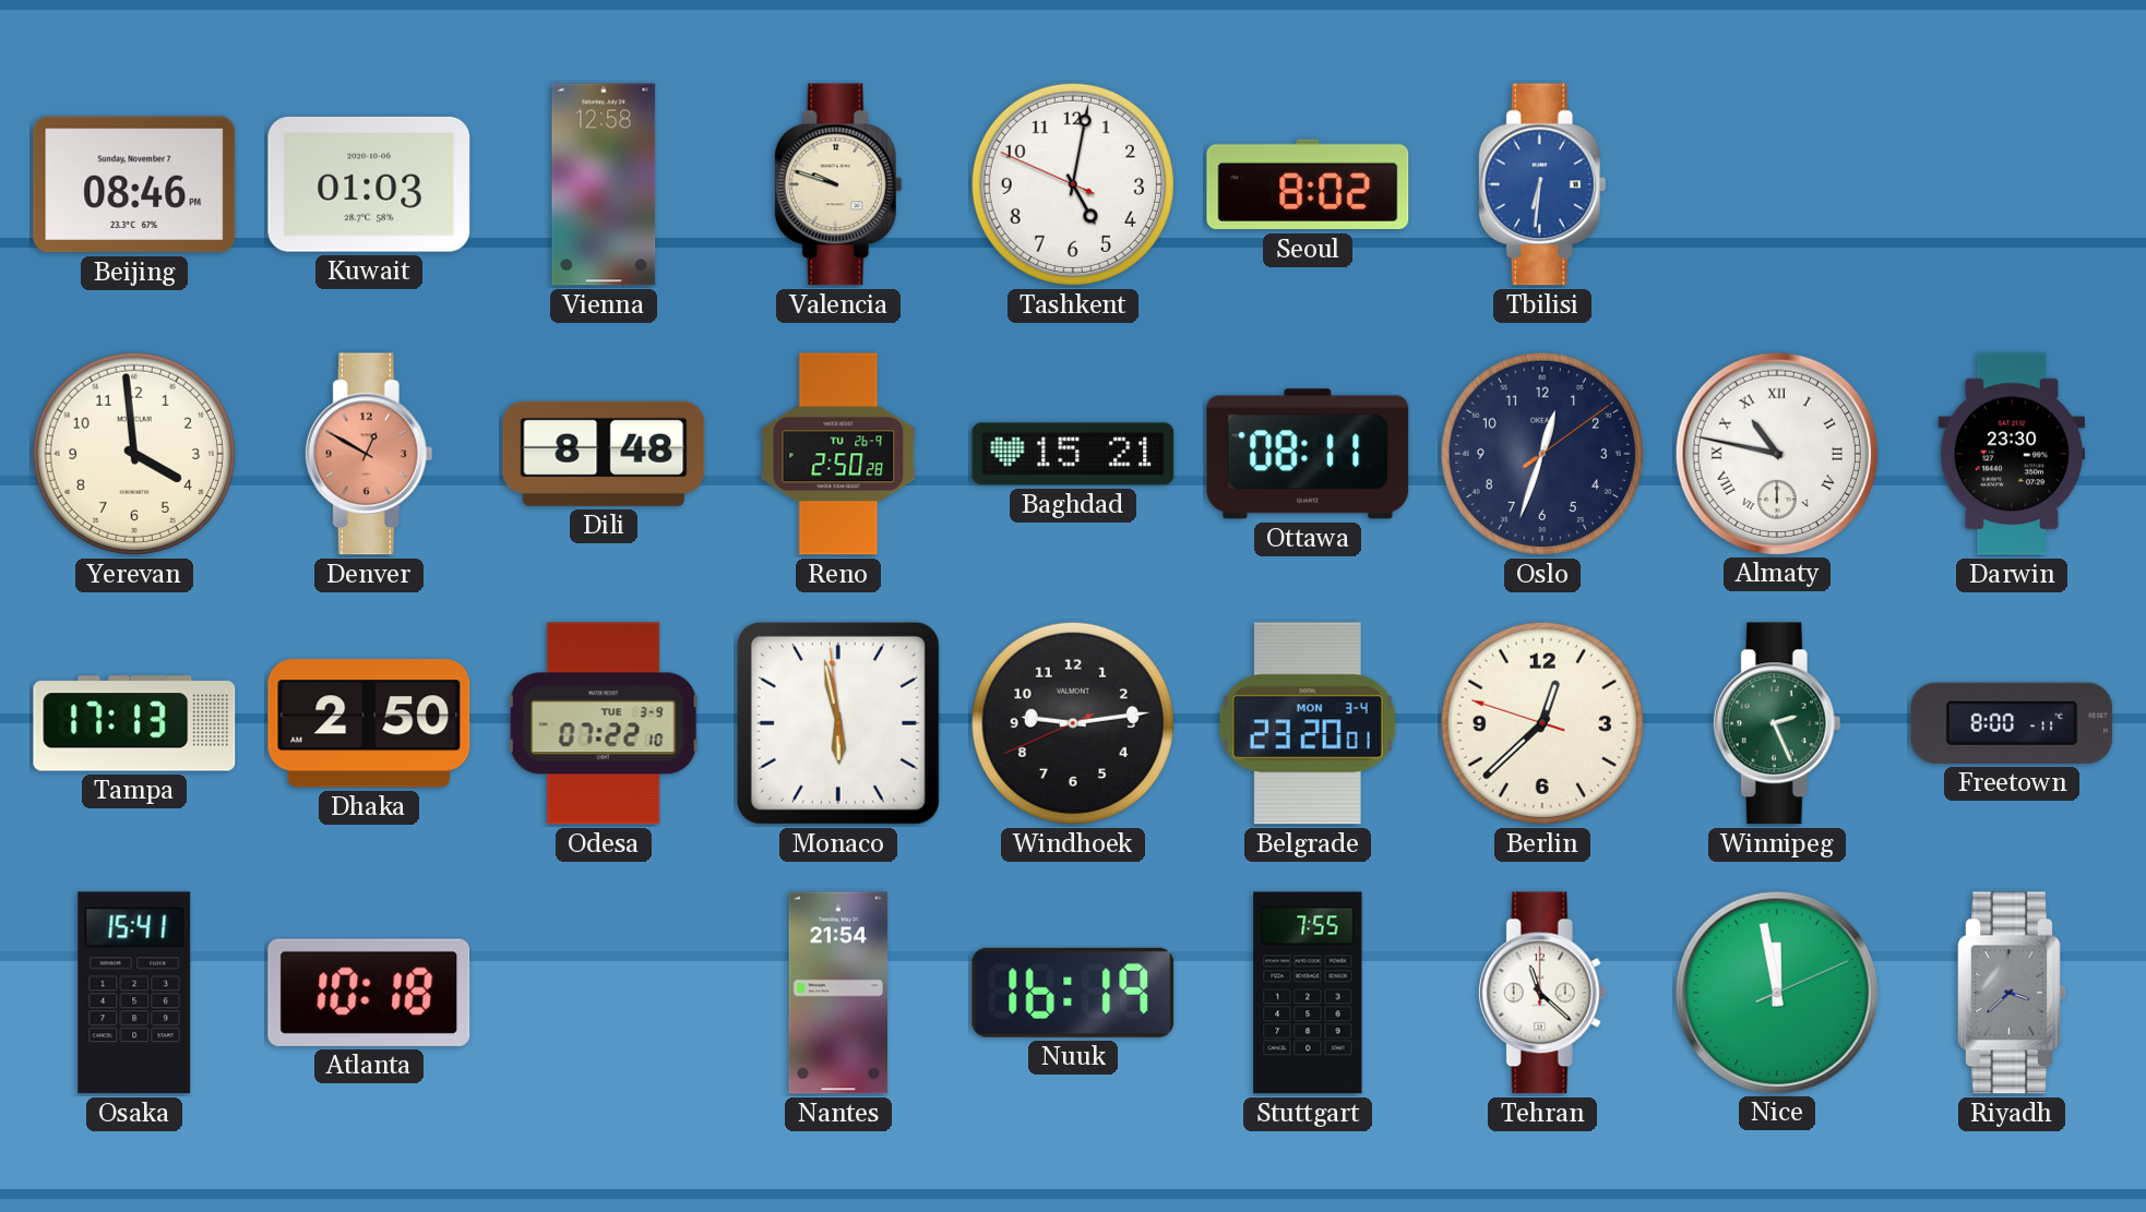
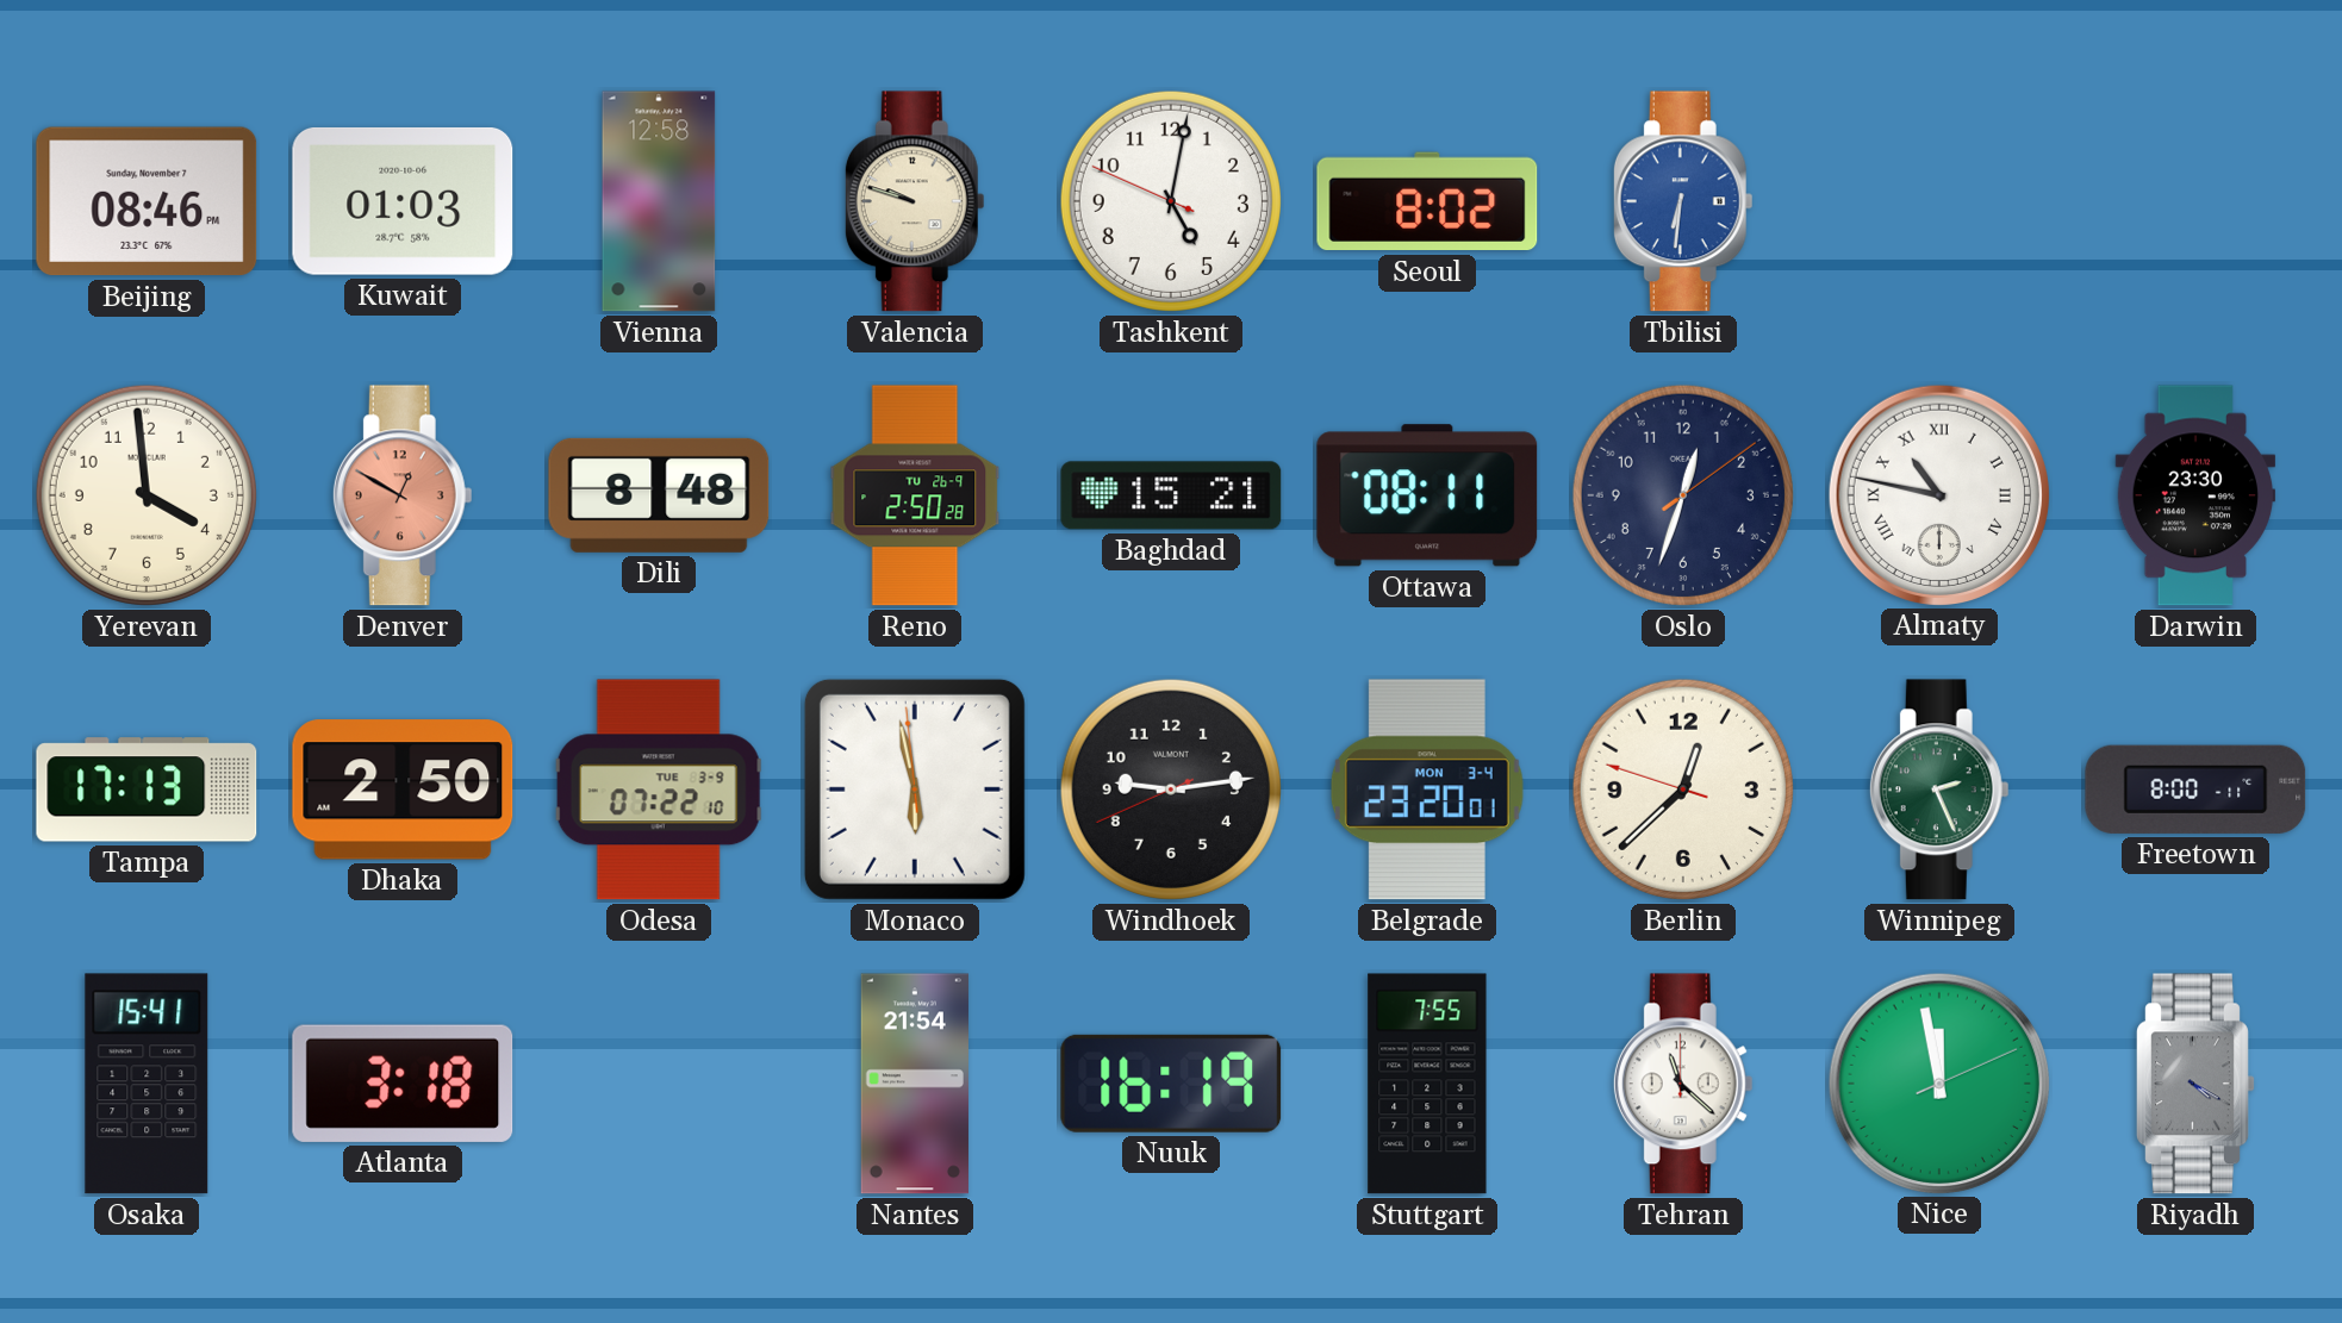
Atlanta: 10:18 -> 3:18 (403, 1084)
Riyadh: 3:38 -> 4:20 (2195, 1084)
